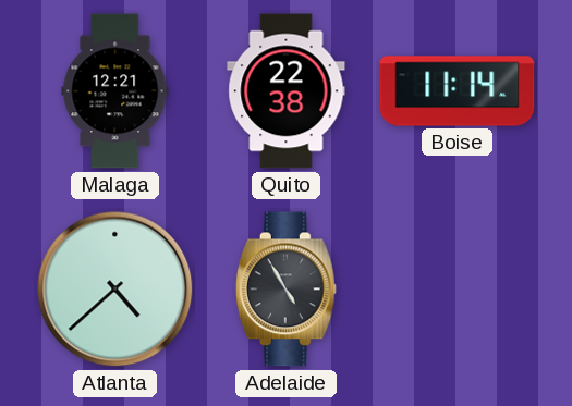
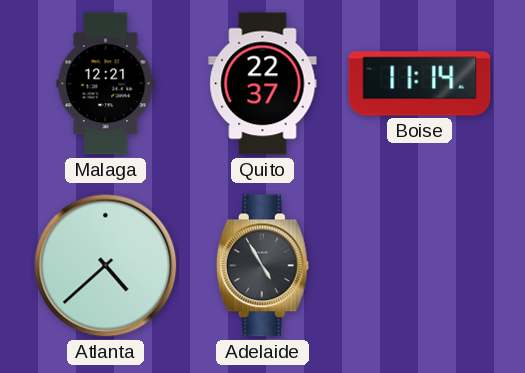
Quito: 22:38 -> 22:37 (263, 84)
